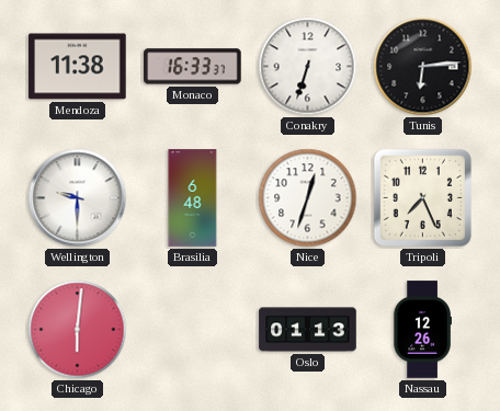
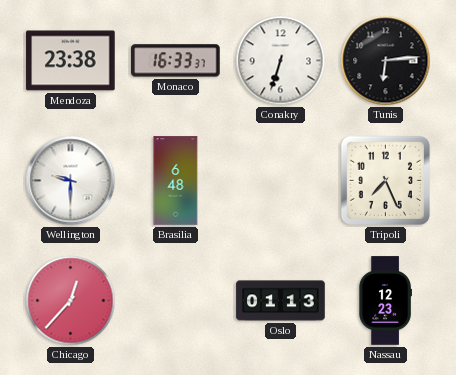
Mendoza: 11:38 -> 23:38 (71, 61)
Nice: 12:33 -> none (308, 198)
Chicago: 6:01 -> 12:37 (71, 301)
Nassau: 12:26 -> 12:23 (385, 301)
